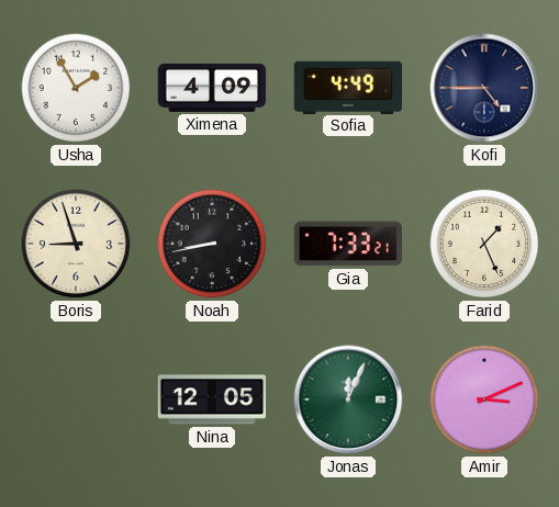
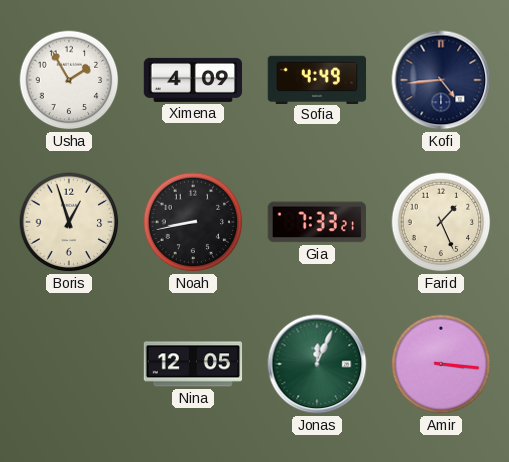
Kofi: 4:45 -> 4:44 (441, 80)
Boris: 8:57 -> 12:57 (69, 222)
Amir: 3:11 -> 3:16 (441, 364)
